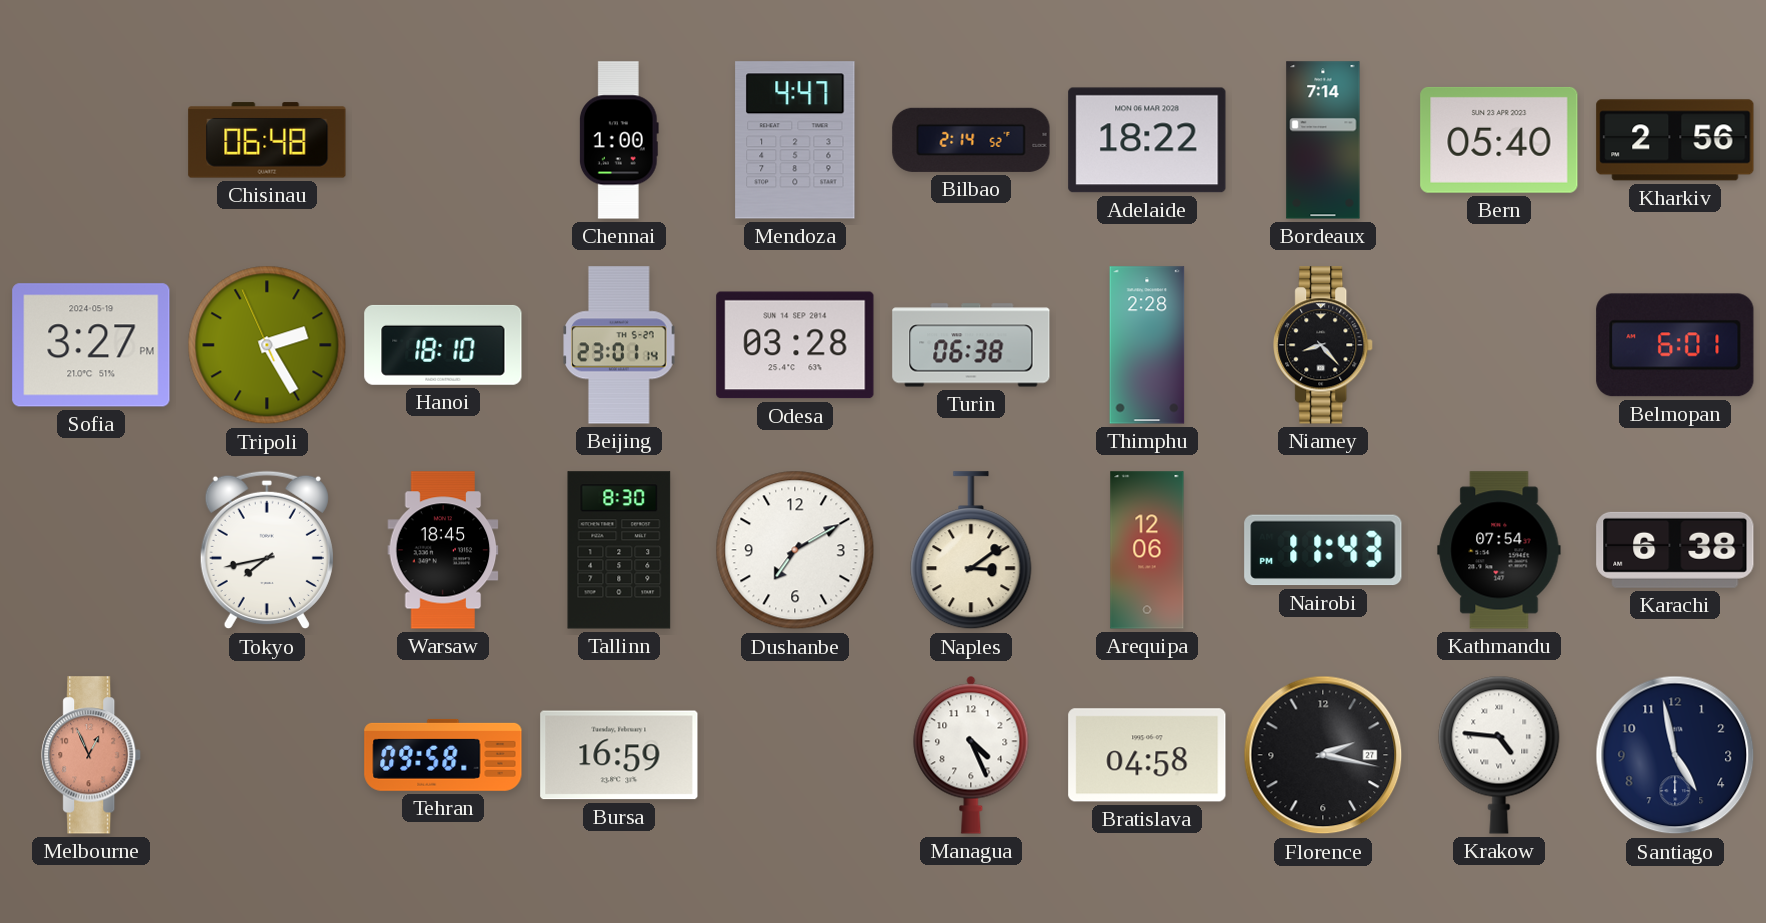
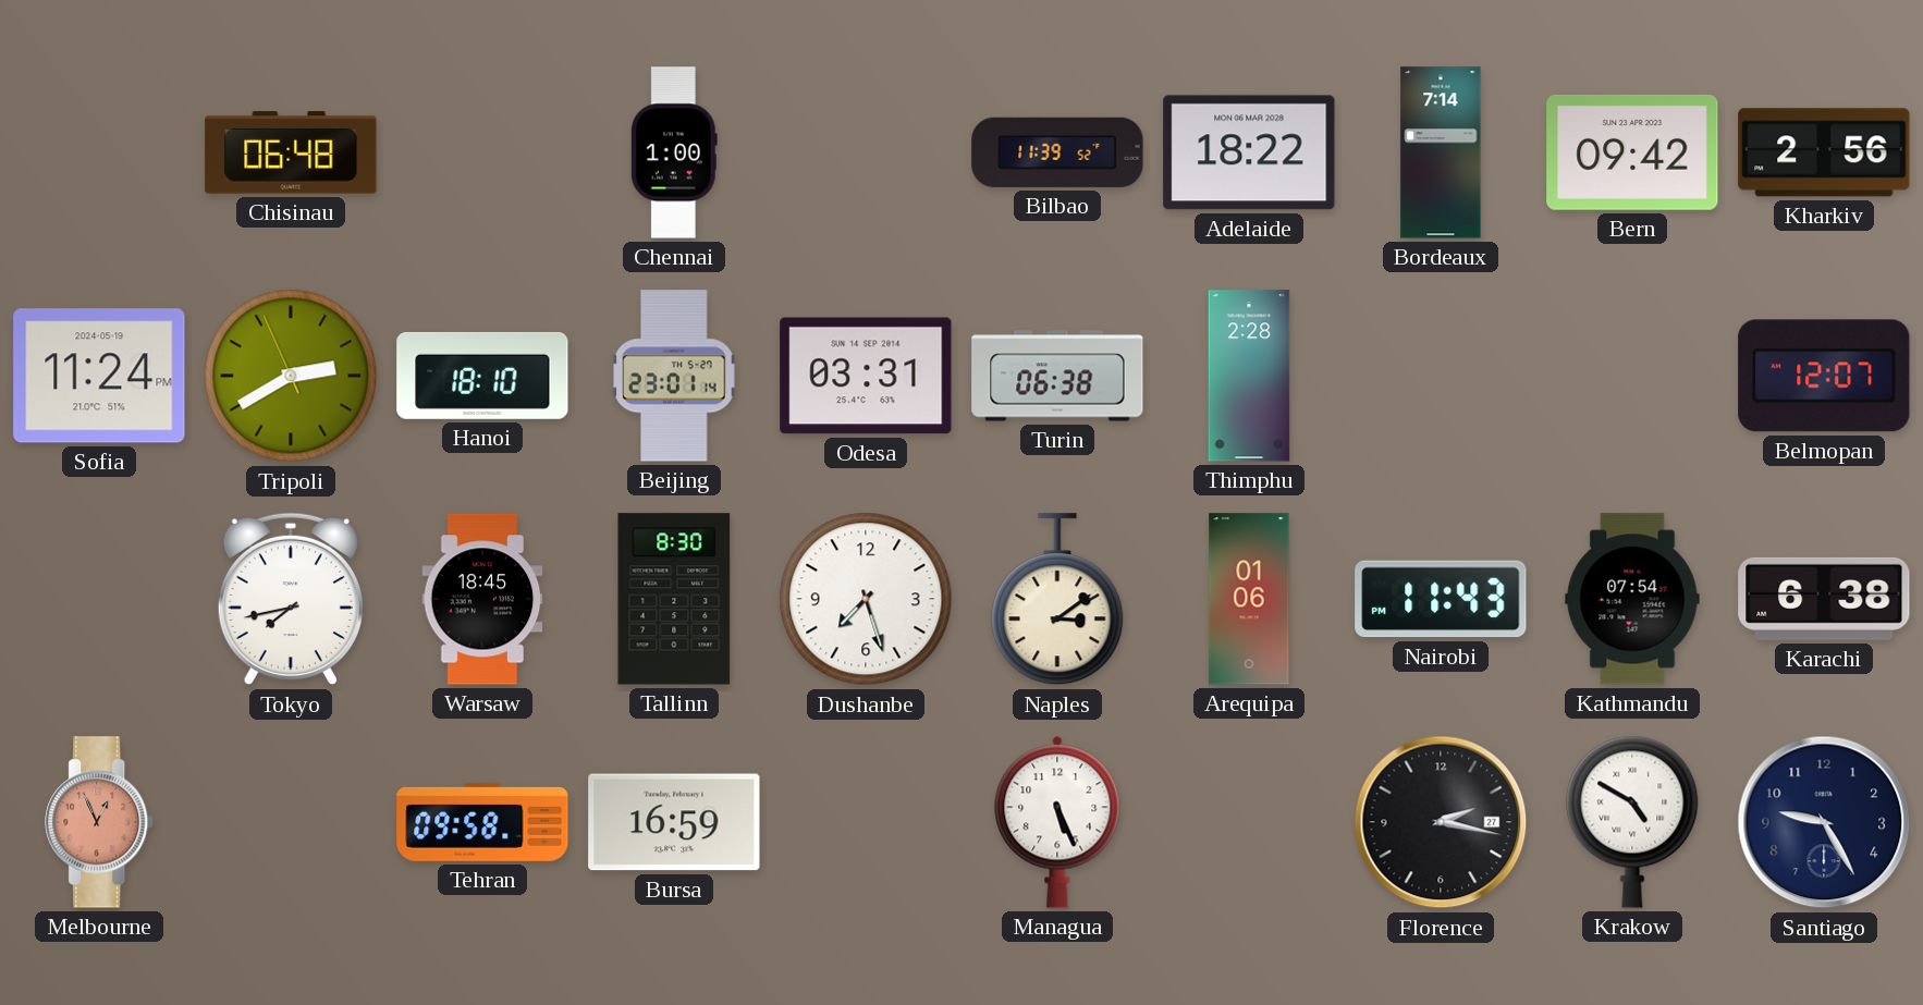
Mendoza: 4:47 -> none (795, 140)
Bilbao: 2:14 -> 11:39 (1057, 152)
Bern: 05:40 -> 09:42 (1632, 152)
Sofia: 3:27 -> 11:24 (99, 376)
Tripoli: 2:24 -> 2:39 (291, 376)
Odesa: 03:28 -> 03:31 (866, 376)
Niamey: 8:23 -> none (1324, 345)
Belmopan: 6:01 -> 12:07 (1824, 376)
Dushanbe: 7:10 -> 7:27 (866, 599)
Arequipa: 12:06 -> 01:06 (1249, 599)
Managua: 4:26 -> 5:26 (1057, 822)
Bratislava: 04:58 -> none (1147, 755)
Krakow: 4:46 -> 4:50 (1632, 822)
Santiago: 4:58 -> 9:25 (1824, 822)
